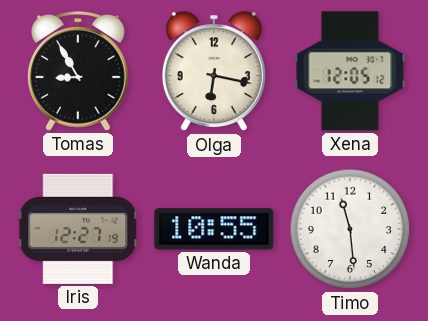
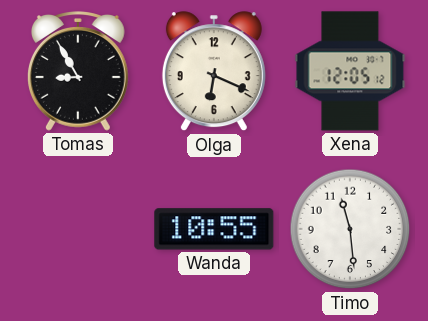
Olga: 6:17 -> 6:19 (214, 72)
Iris: 12:27 -> none (79, 229)
